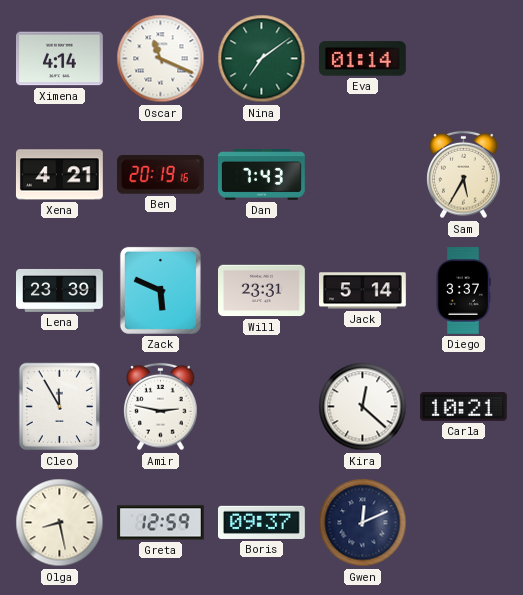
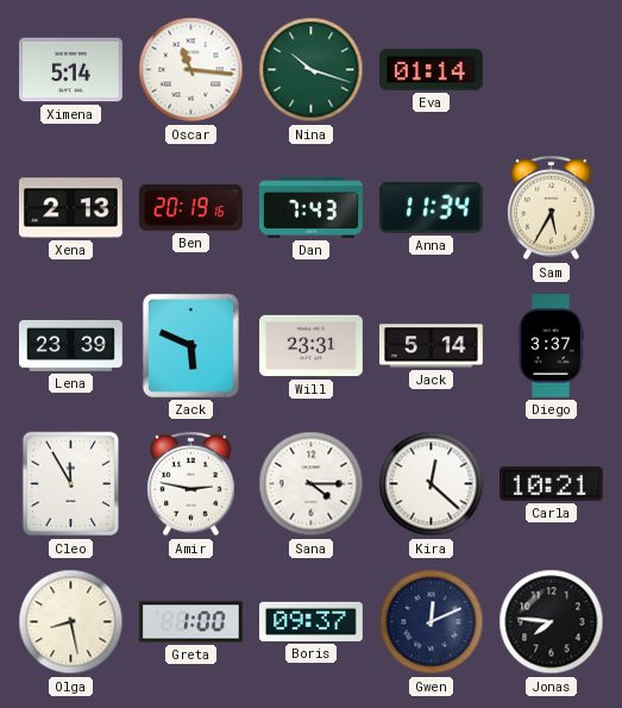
Ximena: 4:14 -> 5:14 (71, 70)
Oscar: 11:19 -> 11:16 (191, 70)
Nina: 7:09 -> 10:18 (312, 70)
Xena: 4:21 -> 2:13 (71, 208)
Anna: none -> 11:34 (431, 208)
Sana: none -> 4:15 (312, 484)
Greta: 12:59 -> 1:00 (191, 622)
Jonas: none -> 7:46 (552, 622)
